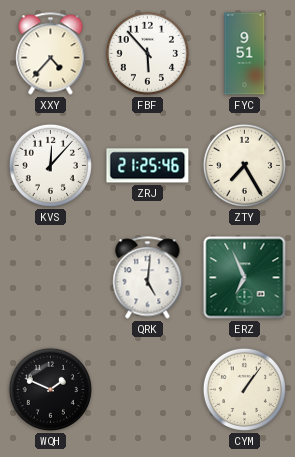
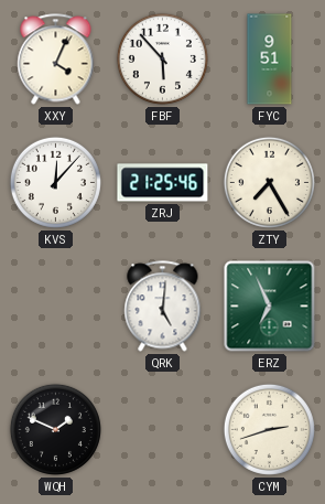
XXY: 4:37 -> 4:04 (56, 60)
CYM: 1:06 -> 2:42 (269, 429)
